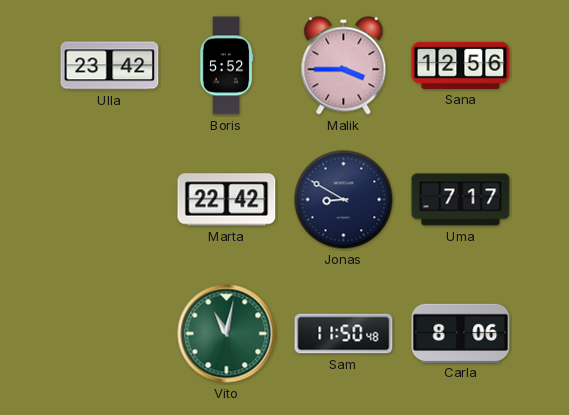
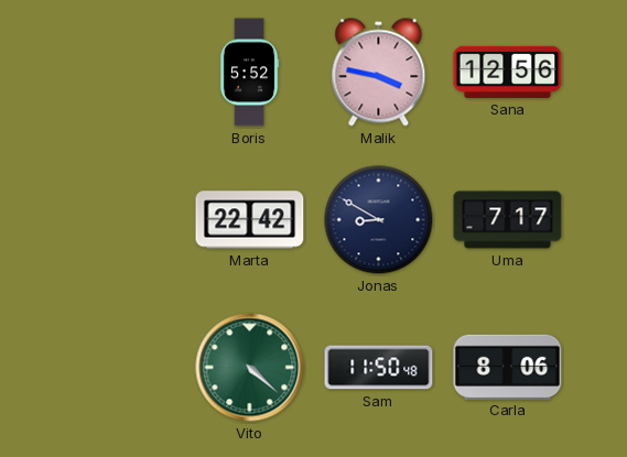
Ulla: 23:42 -> none (110, 66)
Malik: 3:45 -> 3:47 (379, 73)
Vito: 11:02 -> 4:22 (250, 368)
